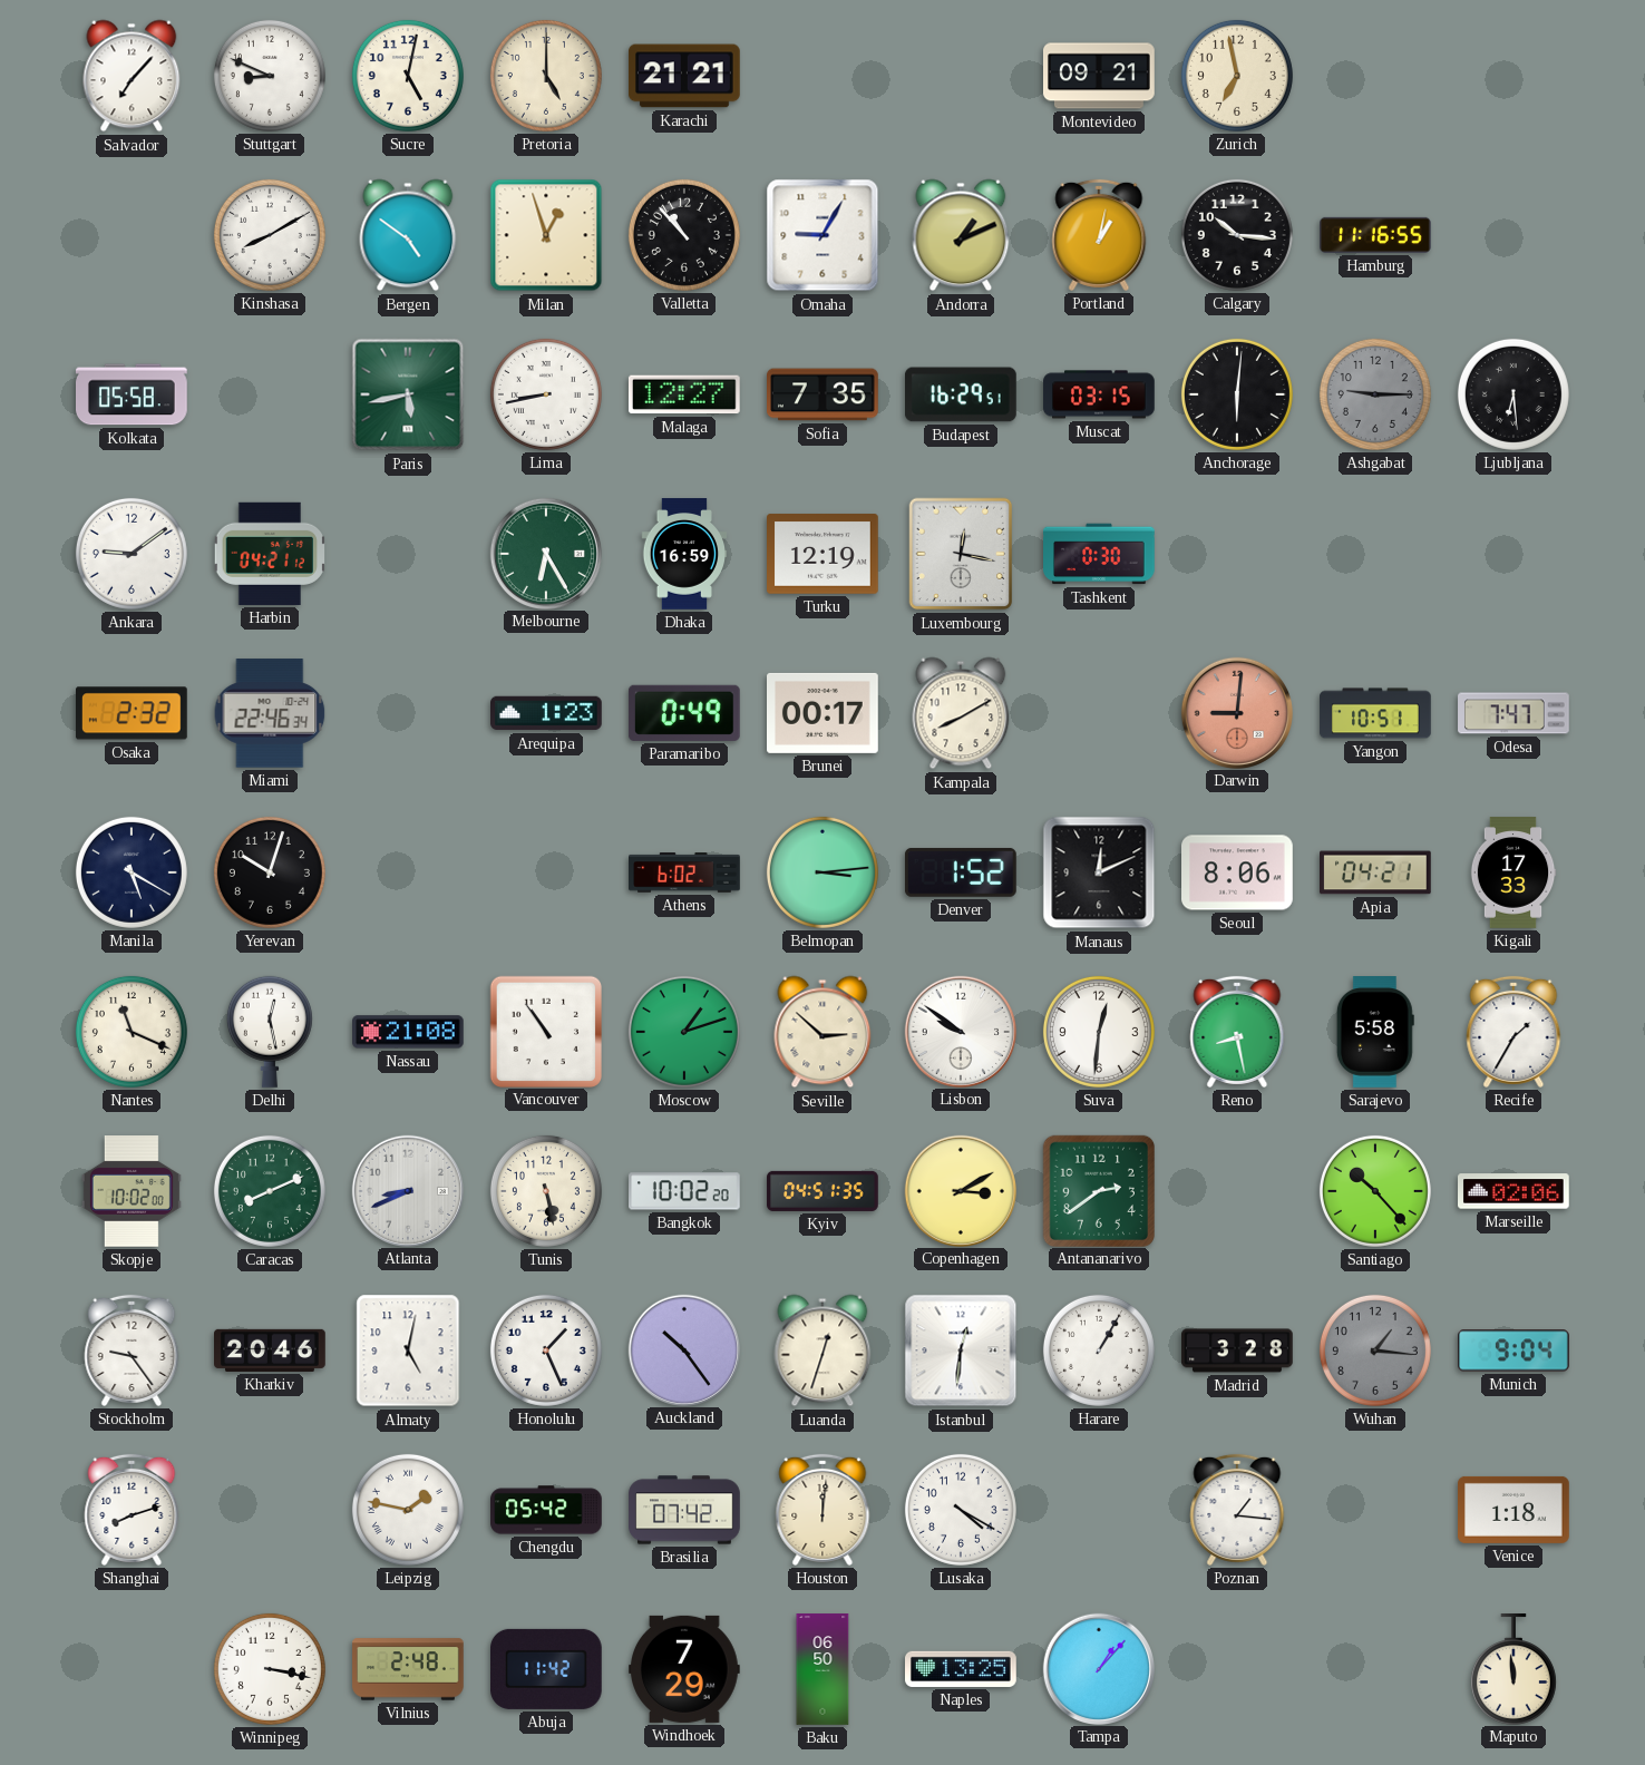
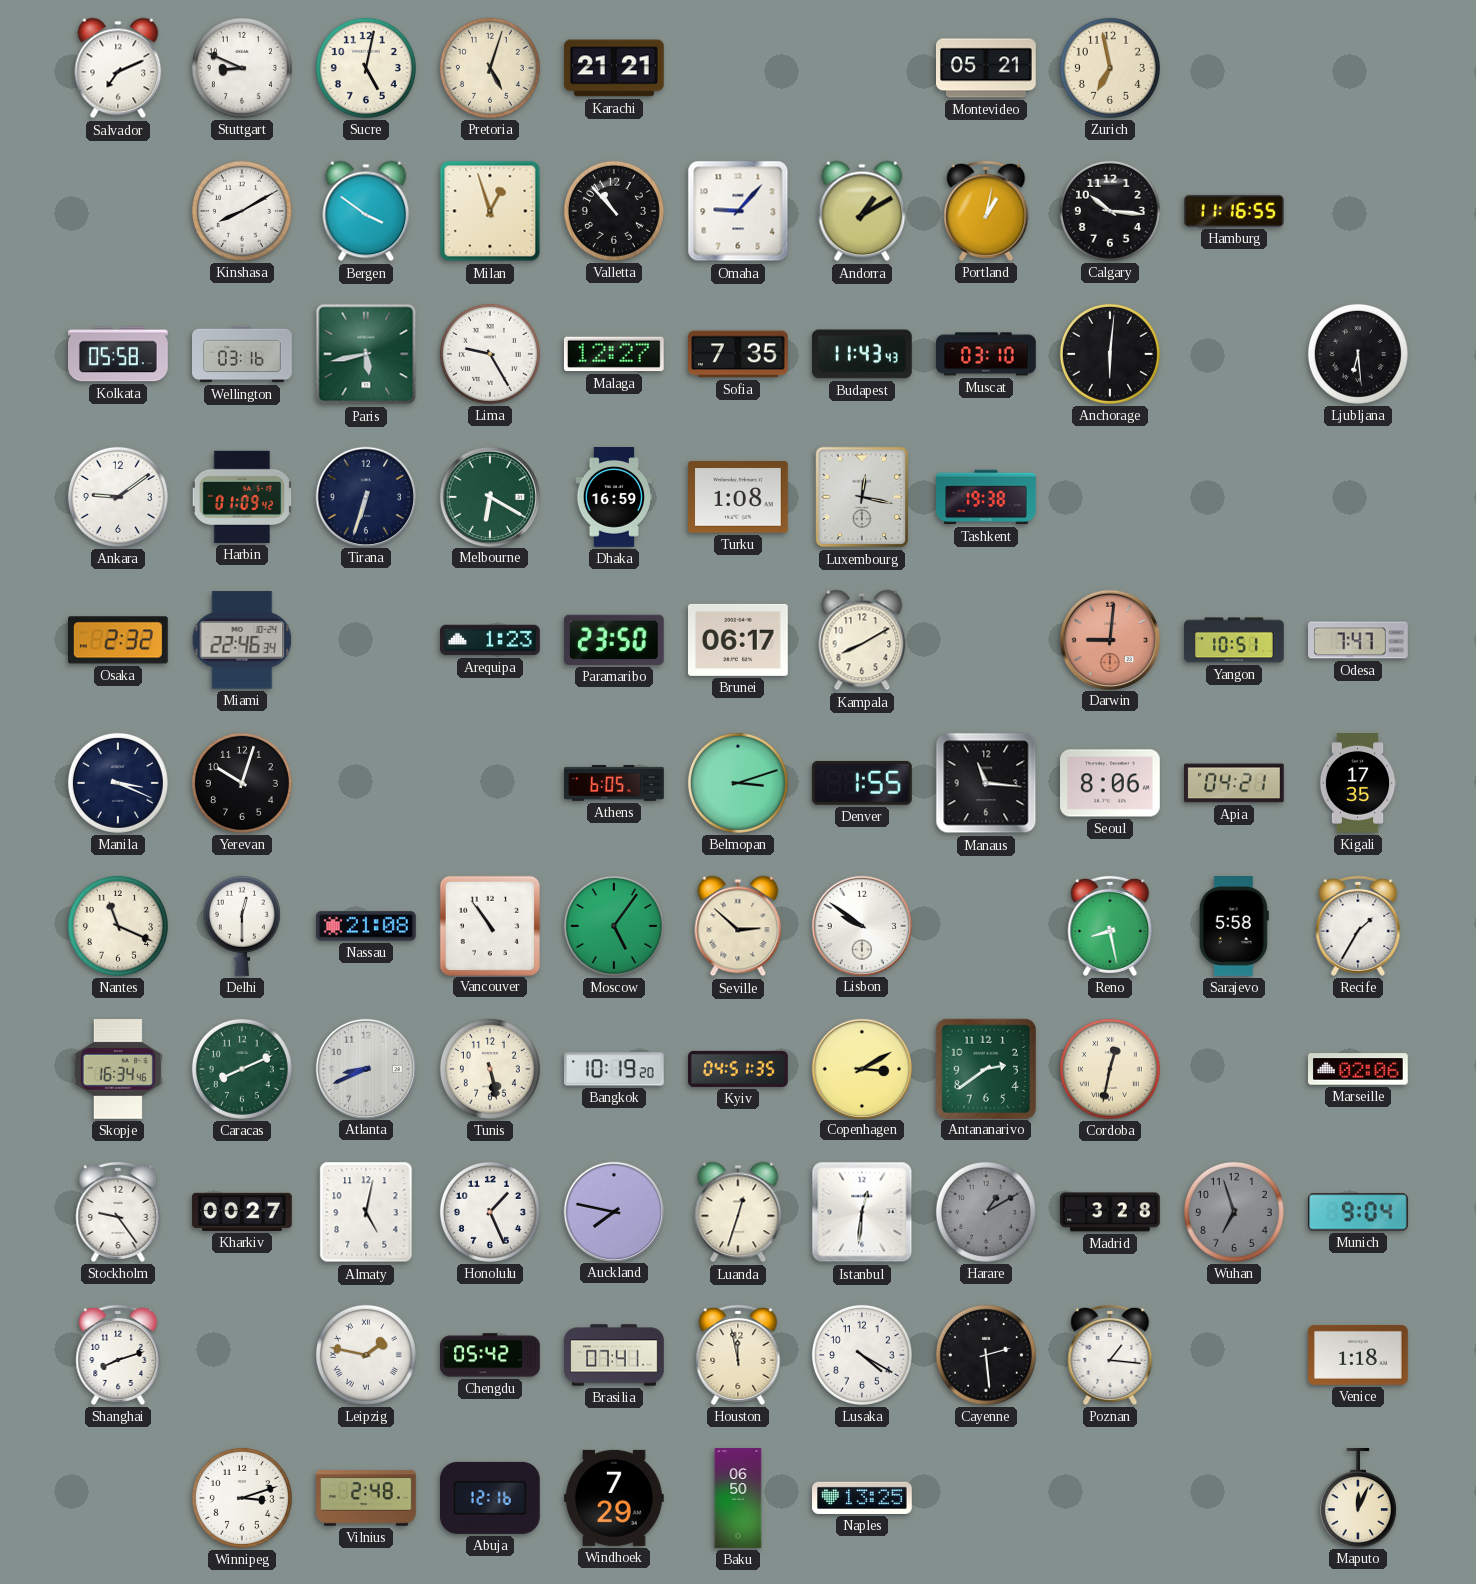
Salvador: 7:07 -> 7:11 (118, 68)
Pretoria: 5:00 -> 5:03 (490, 68)
Montevideo: 09:21 -> 05:21 (987, 68)
Bergen: 4:51 -> 3:51 (366, 211)
Omaha: 9:05 -> 9:07 (738, 211)
Andorra: 1:11 -> 1:10 (862, 211)
Wellington: none -> 03:16 (242, 354)
Lima: 8:43 -> 9:25 (490, 354)
Budapest: 16:29 -> 11:43 (863, 354)
Muscat: 03:15 -> 03:10 (986, 354)
Ashgabat: 9:15 -> none (1375, 394)
Harbin: 04:21 -> 01:09 (242, 497)
Tirana: none -> 6:33 (365, 496)
Melbourne: 6:25 -> 6:20 (489, 496)
Turku: 12:19 -> 1:08 (739, 497)
Tashkent: 0:30 -> 19:38 (987, 497)
Paramaribo: 0:49 -> 23:50 (614, 640)
Brunei: 00:17 -> 06:17 (739, 640)
Manila: 5:20 -> 3:19 (118, 783)
Athens: 6:02 -> 6:05 (614, 783)
Belmopan: 3:14 -> 3:12 (738, 783)
Denver: 1:52 -> 1:55 (862, 783)
Manaus: 12:11 -> 11:16 (986, 783)
Kigali: 17:33 -> 17:35 (1358, 783)
Delhi: 12:28 -> 12:30 (242, 926)
Moscow: 1:12 -> 5:06 (614, 926)
Suva: 12:31 -> none (1099, 1032)
Skopje: 10:02 -> 16:34 (118, 1070)
Bangkok: 10:02 -> 10:19 (615, 1069)
Cordoba: none -> 12:32 (1110, 1069)
Santiago: 10:23 -> none (1375, 1191)
Kharkiv: 20:46 -> 00:27 (243, 1212)
Auckland: 10:24 -> 7:47 (613, 1211)
Harare: 1:05 -> 1:10 (986, 1212)
Harare dial: white -> grey (986, 1212)
Wuhan: 1:16 -> 6:57 (1234, 1212)
Brasilia: 07:42 -> 07:41 (614, 1355)
Houston: 12:01 -> 11:58 (738, 1355)
Cayenne: none -> 2:29 (986, 1355)
Winnipeg: 3:17 -> 3:12 (242, 1498)
Abuja: 11:42 -> 12:16 (491, 1498)
Tampa: 1:07 -> none (1098, 1668)
Maputo: 11:59 -> 12:04 (1358, 1498)
